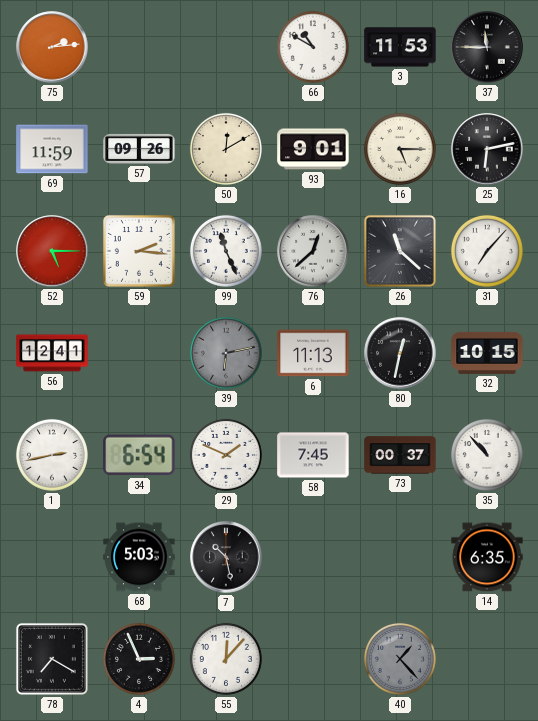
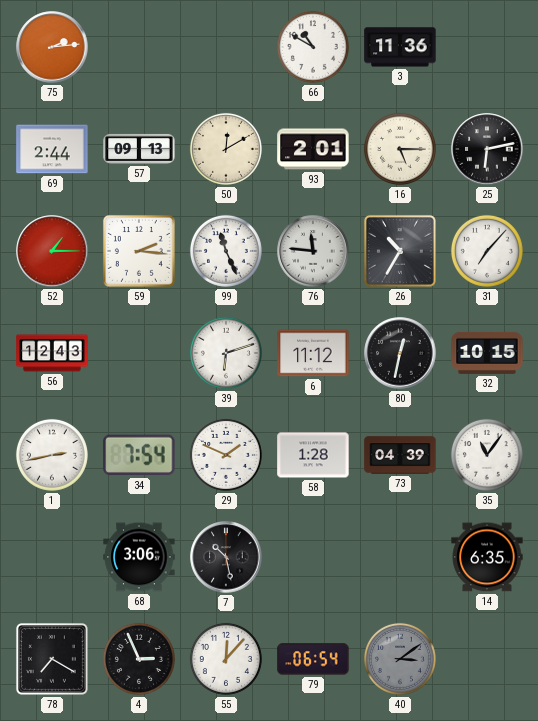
3: 11:53 -> 11:36 (400, 47)
37: 11:45 -> none (487, 47)
69: 11:59 -> 2:44 (52, 149)
57: 09:26 -> 09:13 (139, 149)
93: 9:01 -> 2:01 (313, 149)
52: 5:15 -> 1:15 (52, 251)
76: 12:38 -> 11:46 (313, 251)
26: 11:22 -> 10:35 (400, 251)
56: 12:41 -> 12:43 (52, 353)
39: 6:13 -> 6:12 (226, 353)
39 dial: grey -> white (226, 353)
6: 11:13 -> 11:12 (313, 353)
34: 6:54 -> 7:54 (139, 455)
58: 7:45 -> 1:28 (313, 455)
73: 00:37 -> 04:39 (400, 455)
35: 10:53 -> 11:06 (487, 455)
68: 5:03 -> 3:06 (139, 557)
79: none -> 06:54 (313, 659)
40: 1:23 -> 3:09 (400, 659)
